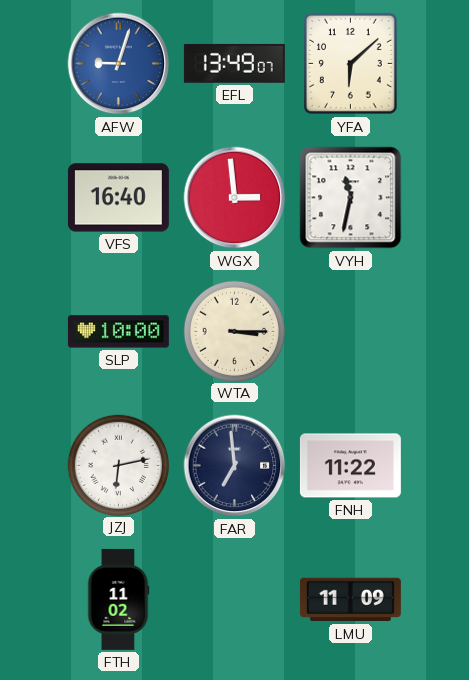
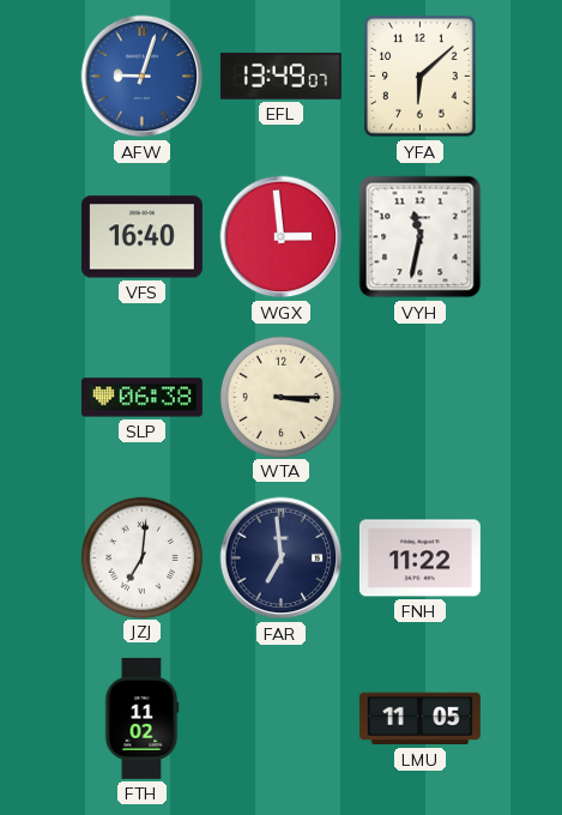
SLP: 10:00 -> 06:38 (141, 398)
JZJ: 6:13 -> 7:01 (141, 557)
LMU: 11:09 -> 11:05 (419, 719)
